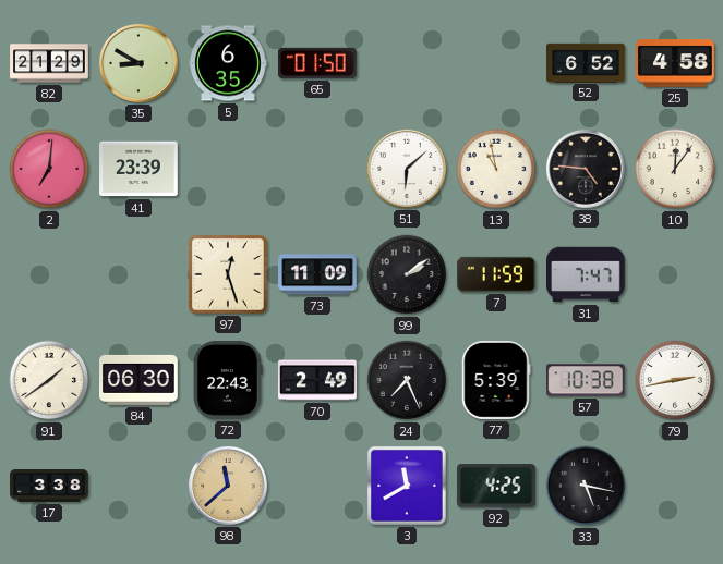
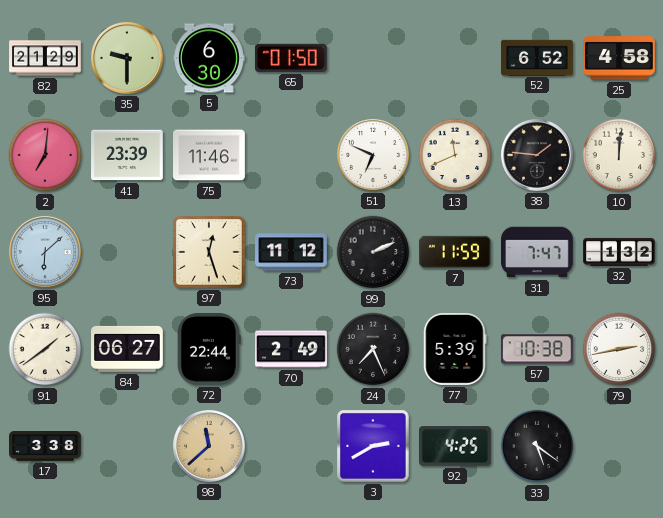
35: 8:50 -> 9:30 (127, 58)
5: 6:35 -> 6:30 (210, 58)
75: none -> 11:46 (210, 155)
51: 6:08 -> 6:49 (373, 155)
13: 10:58 -> 11:41 (455, 155)
38: 4:46 -> 1:46 (537, 155)
10: 12:06 -> 12:01 (619, 155)
95: none -> 6:08 (45, 252)
73: 11:09 -> 11:12 (291, 252)
99: 2:09 -> 2:11 (373, 252)
32: none -> 1:32 (620, 252)
84: 06:30 -> 06:27 (128, 349)
72: 22:43 -> 22:44 (209, 350)
3: 11:40 -> 2:40 (374, 447)
33: 5:17 -> 5:21 (537, 446)
